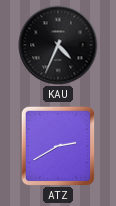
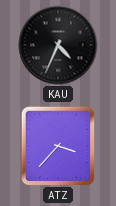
ATZ: 2:40 -> 3:37 (58, 146)
